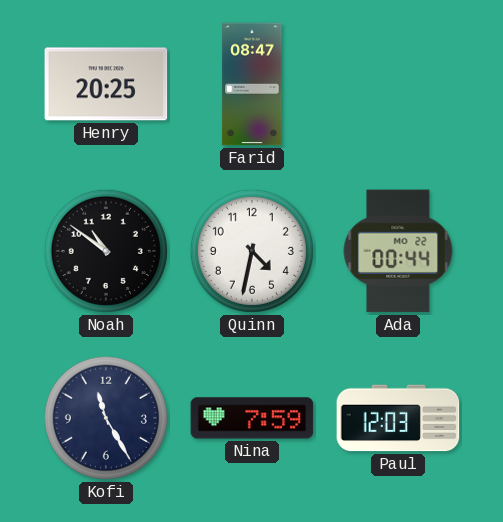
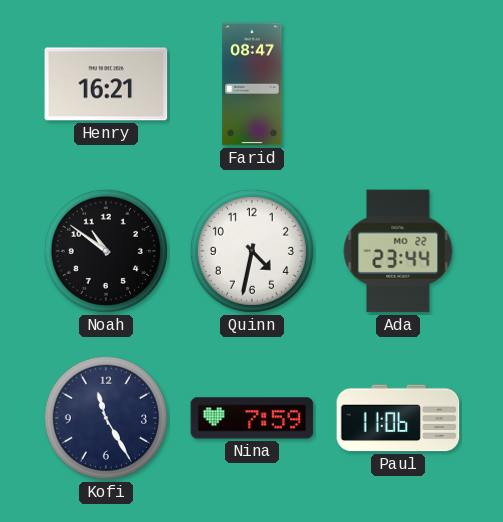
Henry: 20:25 -> 16:21 (106, 84)
Ada: 00:44 -> 23:44 (398, 251)
Paul: 12:03 -> 11:06 (398, 418)
